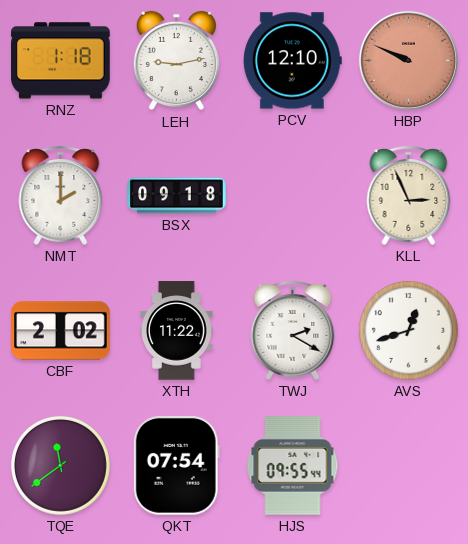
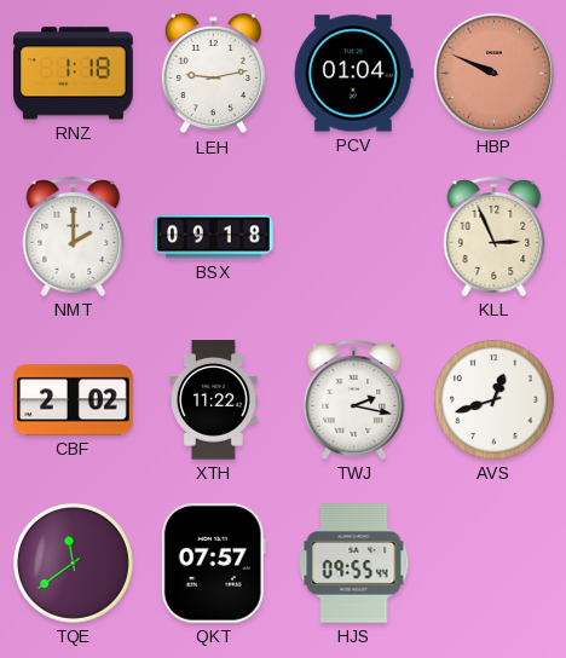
PCV: 12:10 -> 01:04 (353, 74)
TWJ: 2:20 -> 2:17 (354, 399)
QKT: 07:54 -> 07:57 (213, 564)
